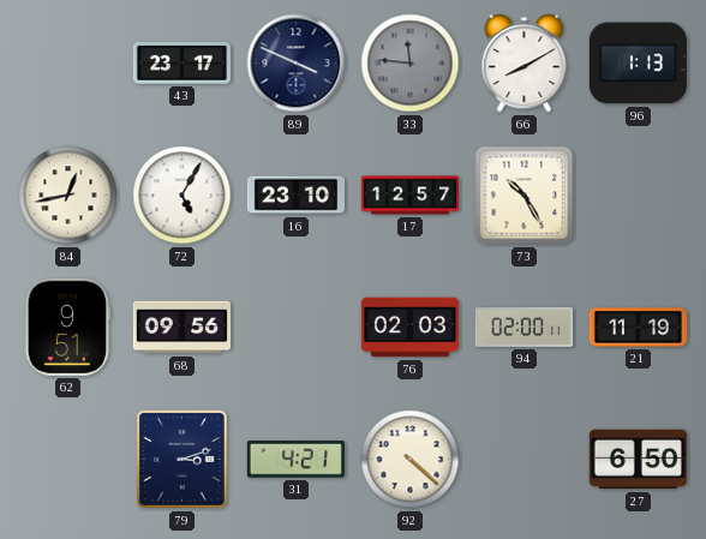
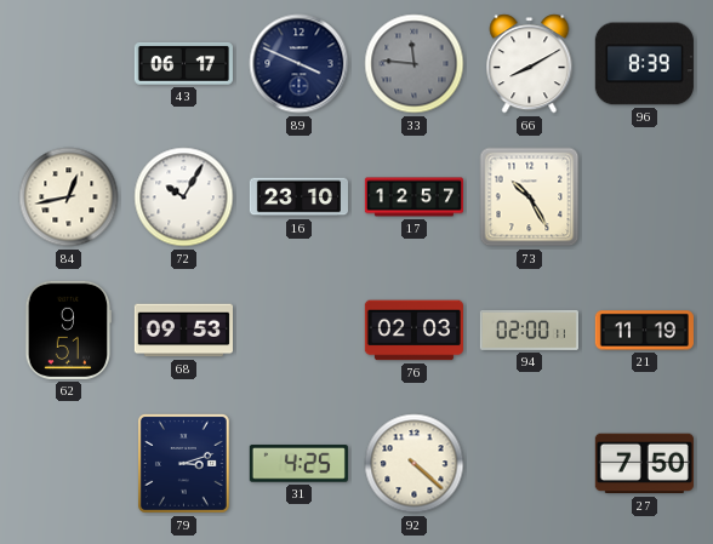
43: 23:17 -> 06:17 (183, 63)
96: 1:13 -> 8:39 (644, 64)
72: 5:05 -> 10:05 (184, 197)
68: 09:56 -> 09:53 (183, 331)
31: 4:21 -> 4:25 (298, 464)
27: 6:50 -> 7:50 (644, 464)
